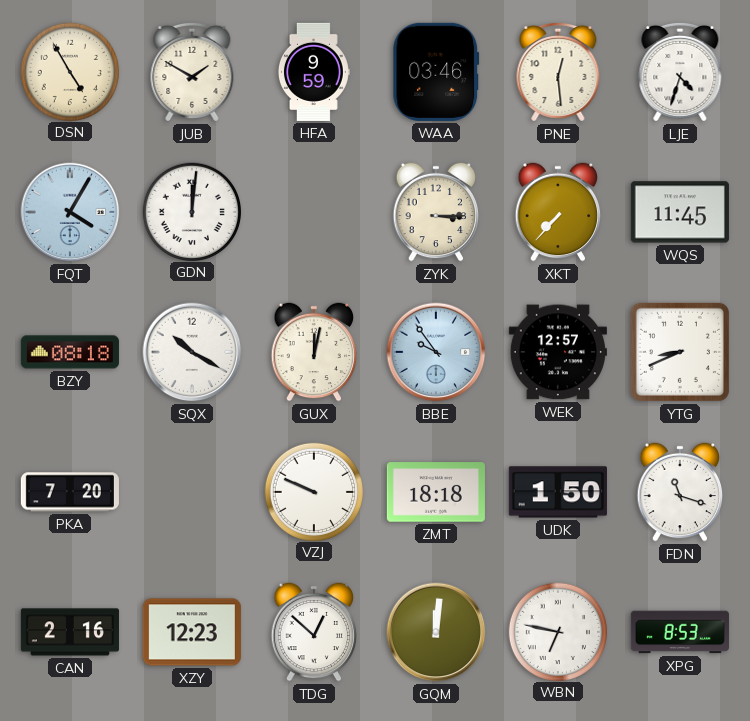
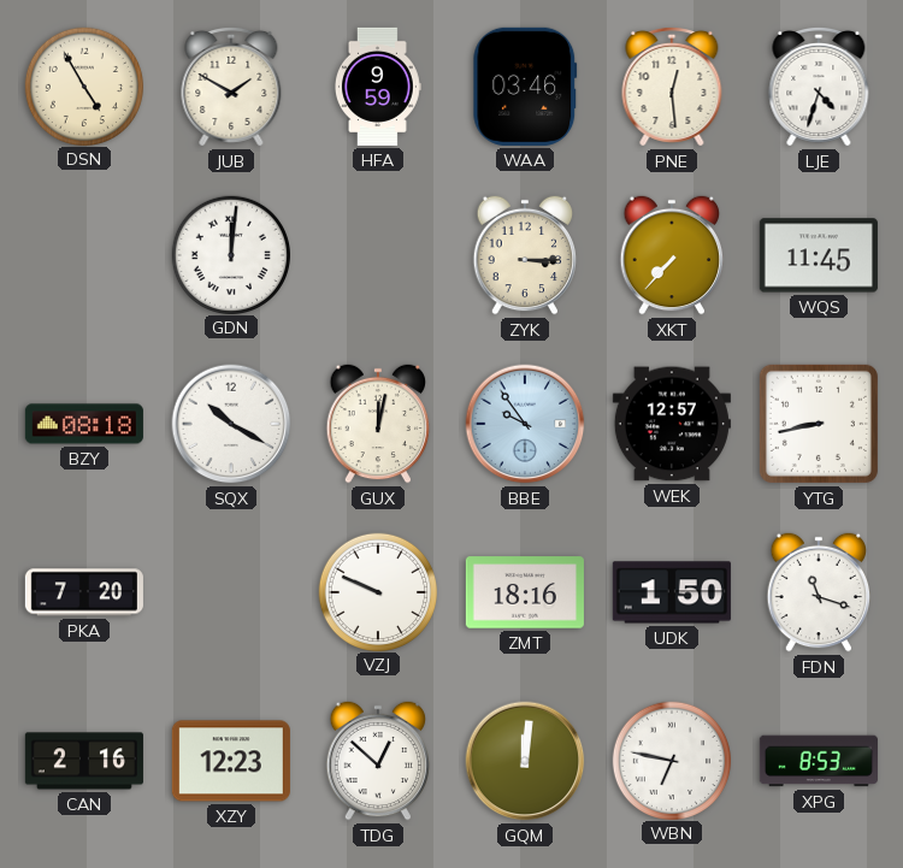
FQT: 4:05 -> none (70, 212)
YTG: 8:41 -> 8:43 (819, 424)
ZMT: 18:18 -> 18:16 (525, 592)
